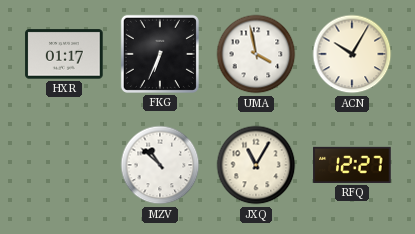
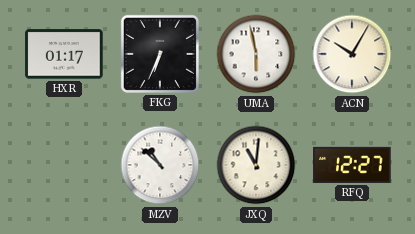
UMA: 3:58 -> 5:58 (256, 54)
JXQ: 11:05 -> 11:01 (256, 165)
